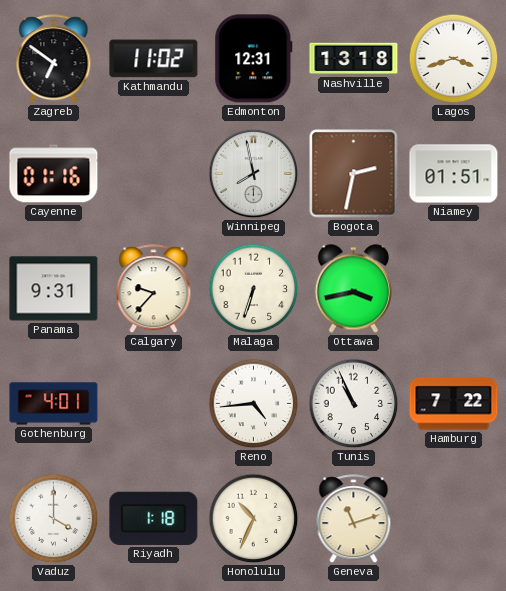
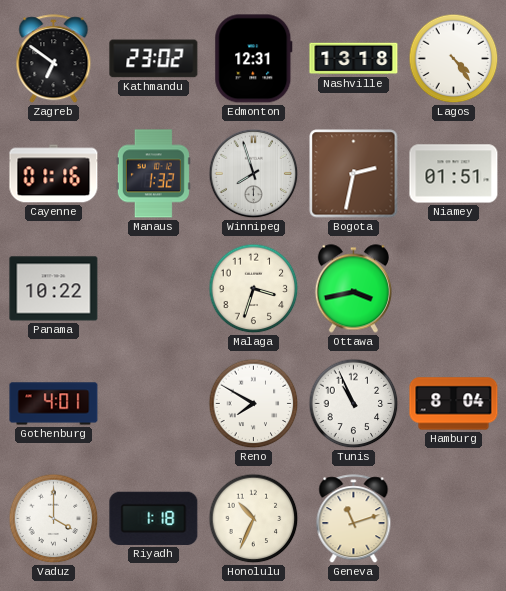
Kathmandu: 11:02 -> 23:02 (154, 59)
Lagos: 3:42 -> 4:24 (454, 59)
Manaus: none -> 1:32 (153, 174)
Winnipeg: 7:58 -> 7:57 (254, 174)
Panama: 9:31 -> 10:22 (54, 289)
Calgary: 9:37 -> none (154, 289)
Malaga: 6:33 -> 3:33 (254, 289)
Reno: 4:44 -> 7:50 (254, 404)
Hamburg: 7:22 -> 8:04 (454, 404)
